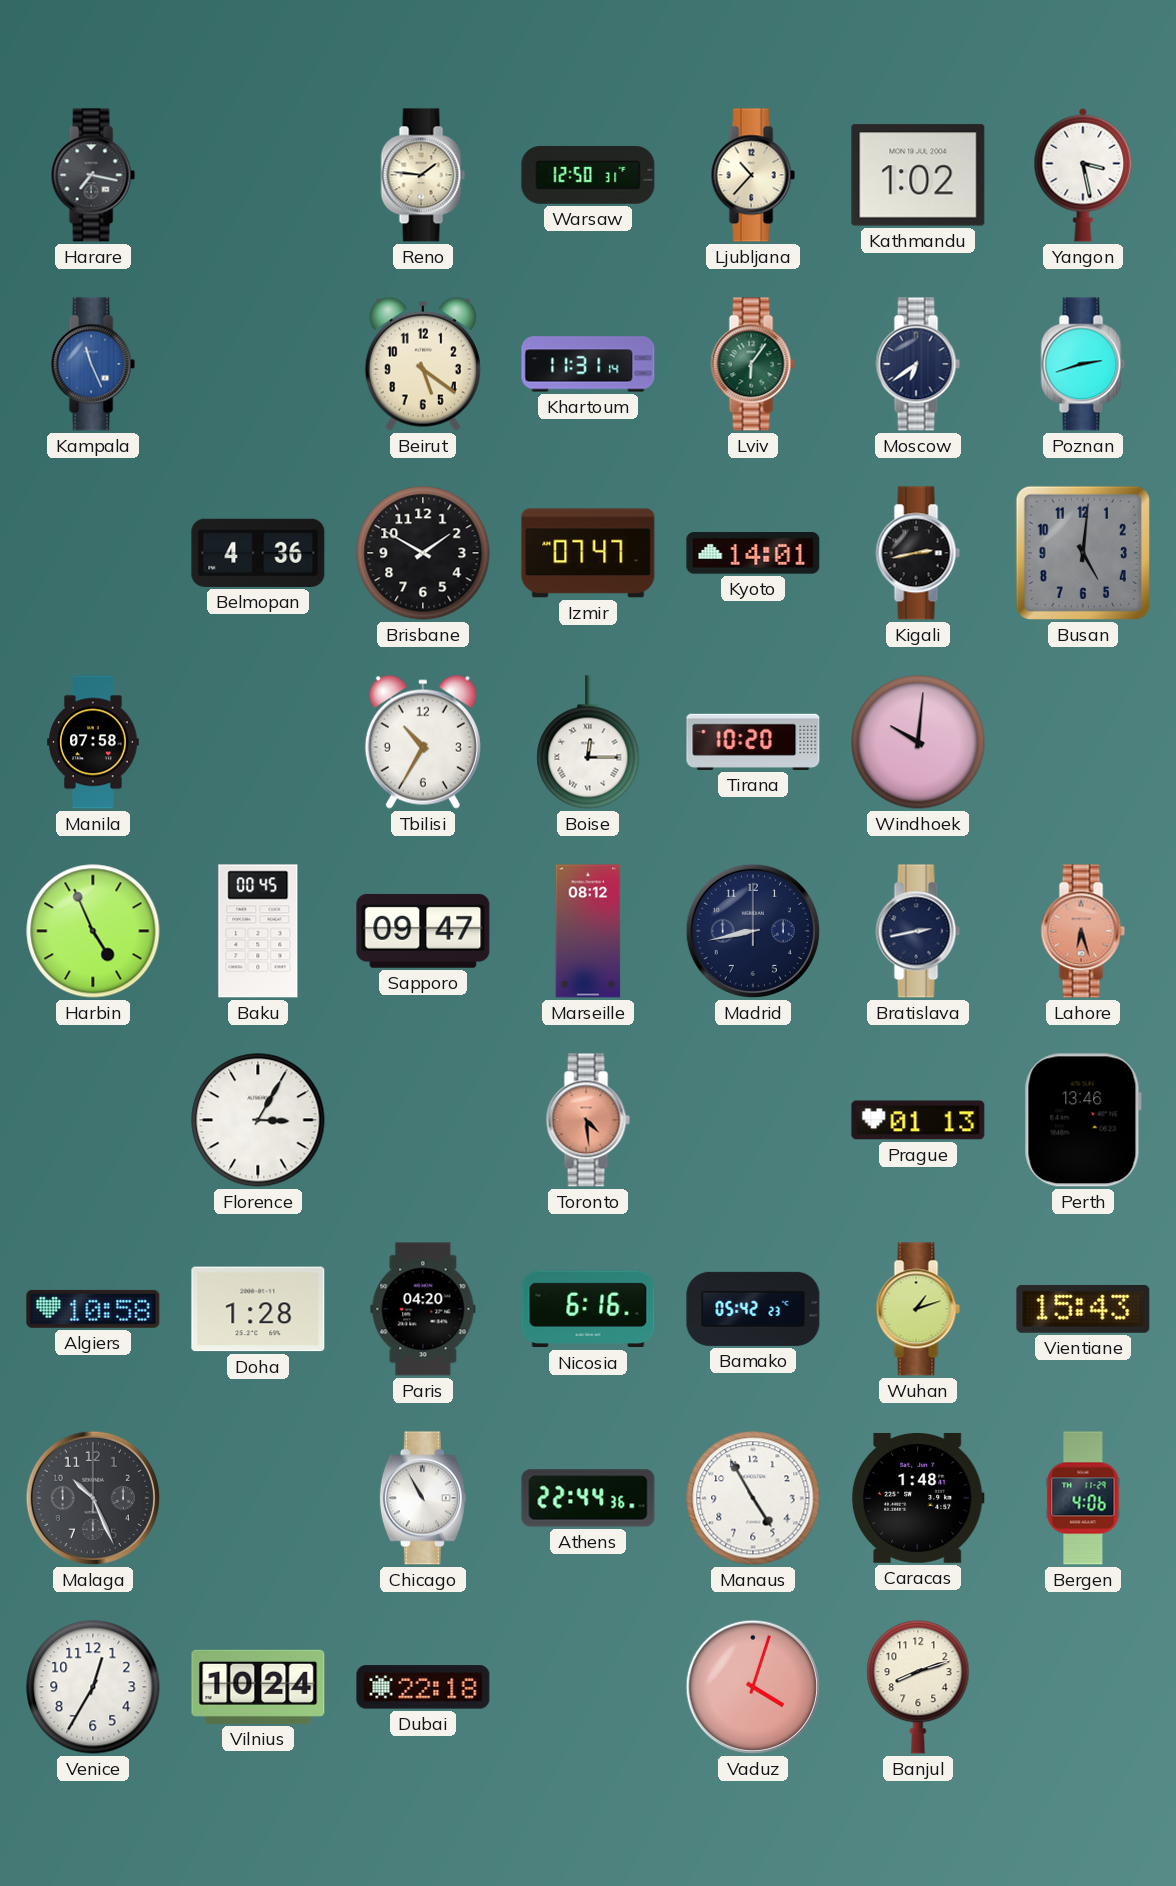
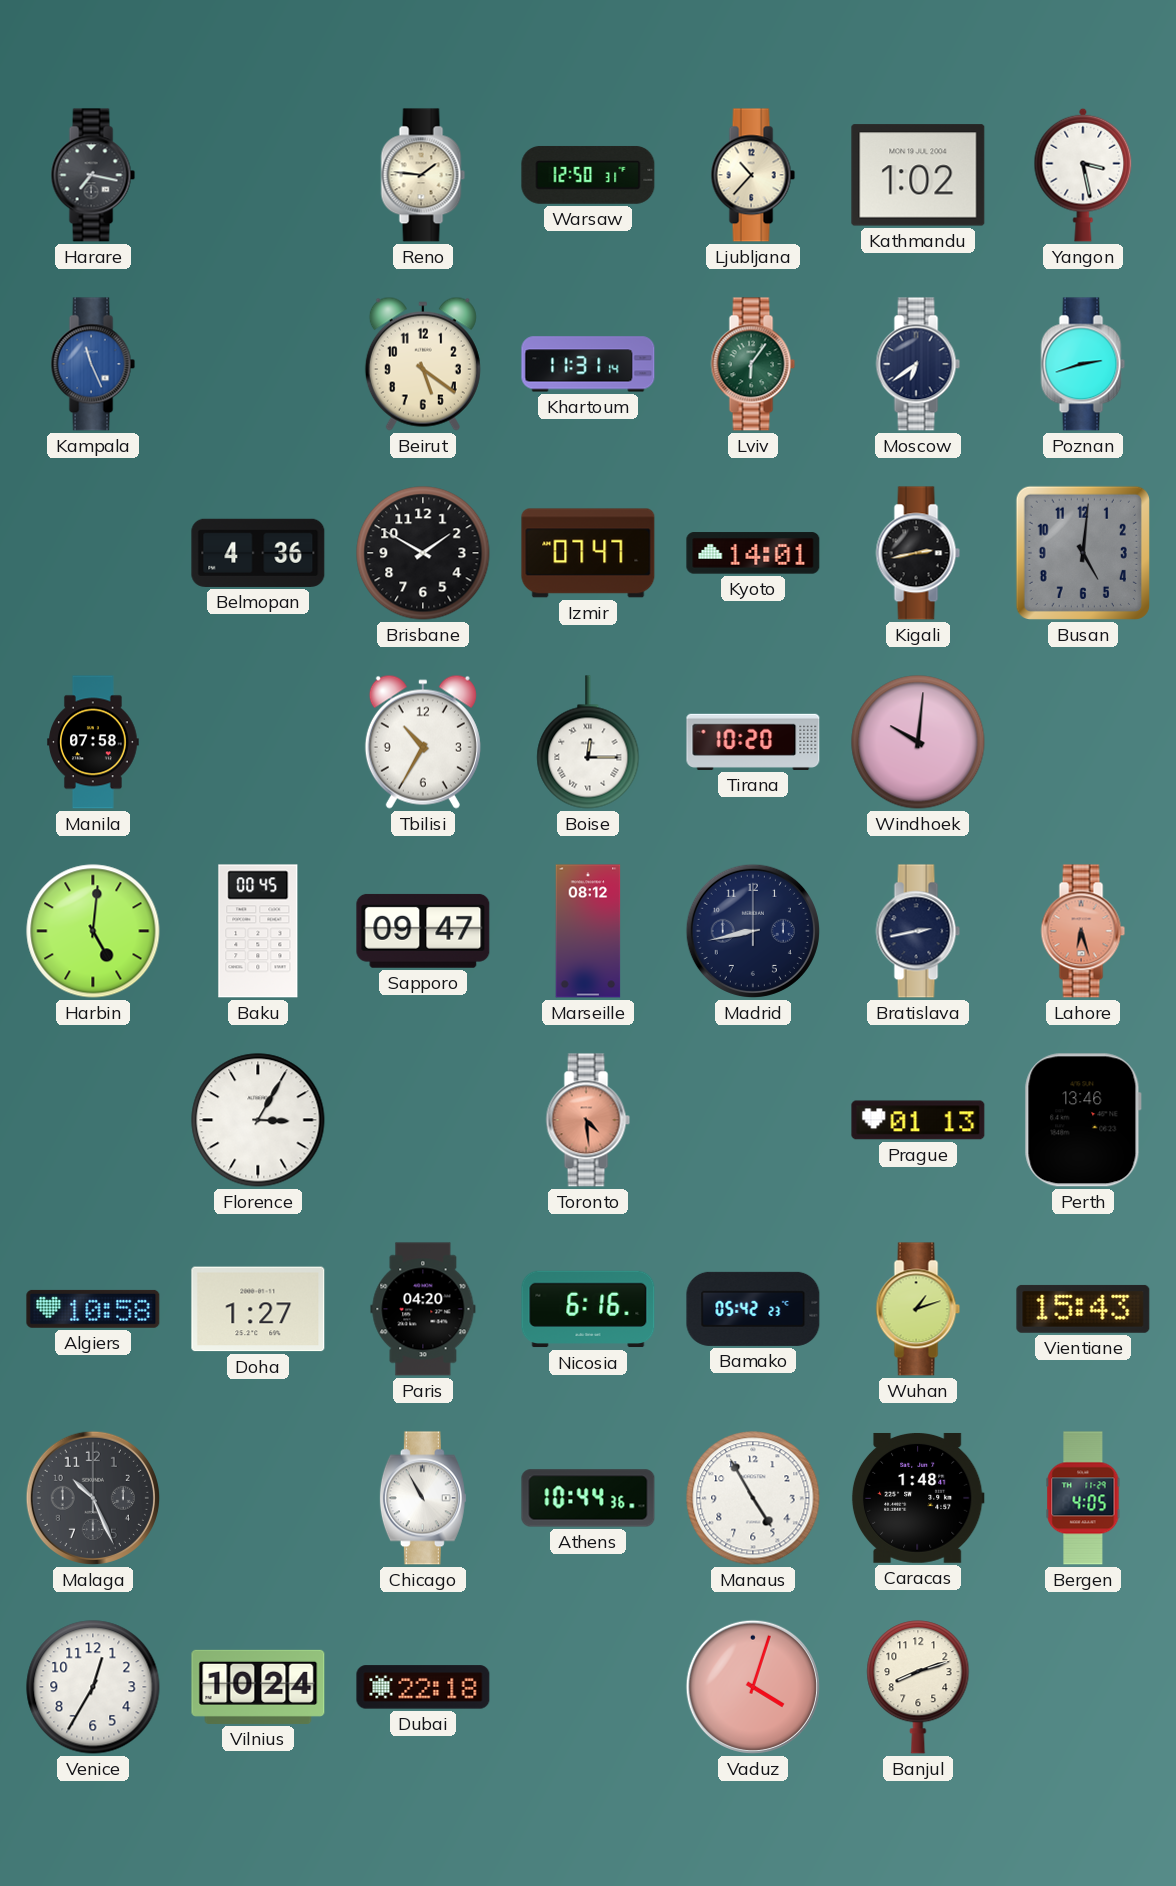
Harbin: 4:56 -> 5:01 (93, 931)
Doha: 1:28 -> 1:27 (258, 1309)
Athens: 22:44 -> 10:44 (588, 1498)
Bergen: 4:06 -> 4:05 (1083, 1498)
